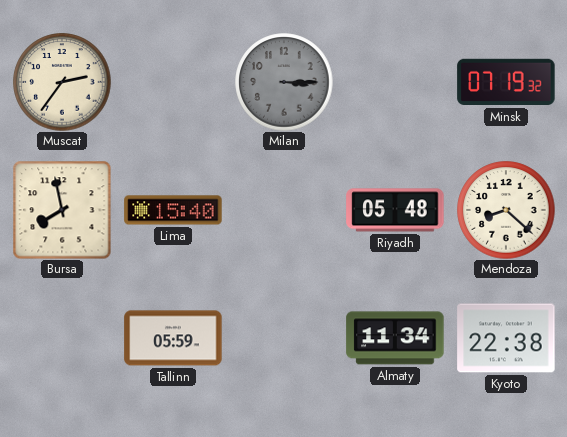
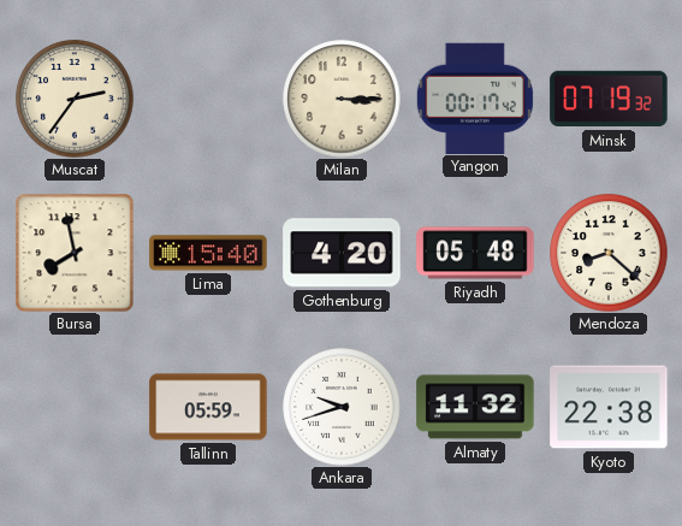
Milan dial: grey -> cream (342, 99)
Yangon: none -> 00:17 (475, 97)
Gothenburg: none -> 4:20 (342, 253)
Ankara: none -> 9:42 (342, 407)
Almaty: 11:34 -> 11:32 (475, 407)
